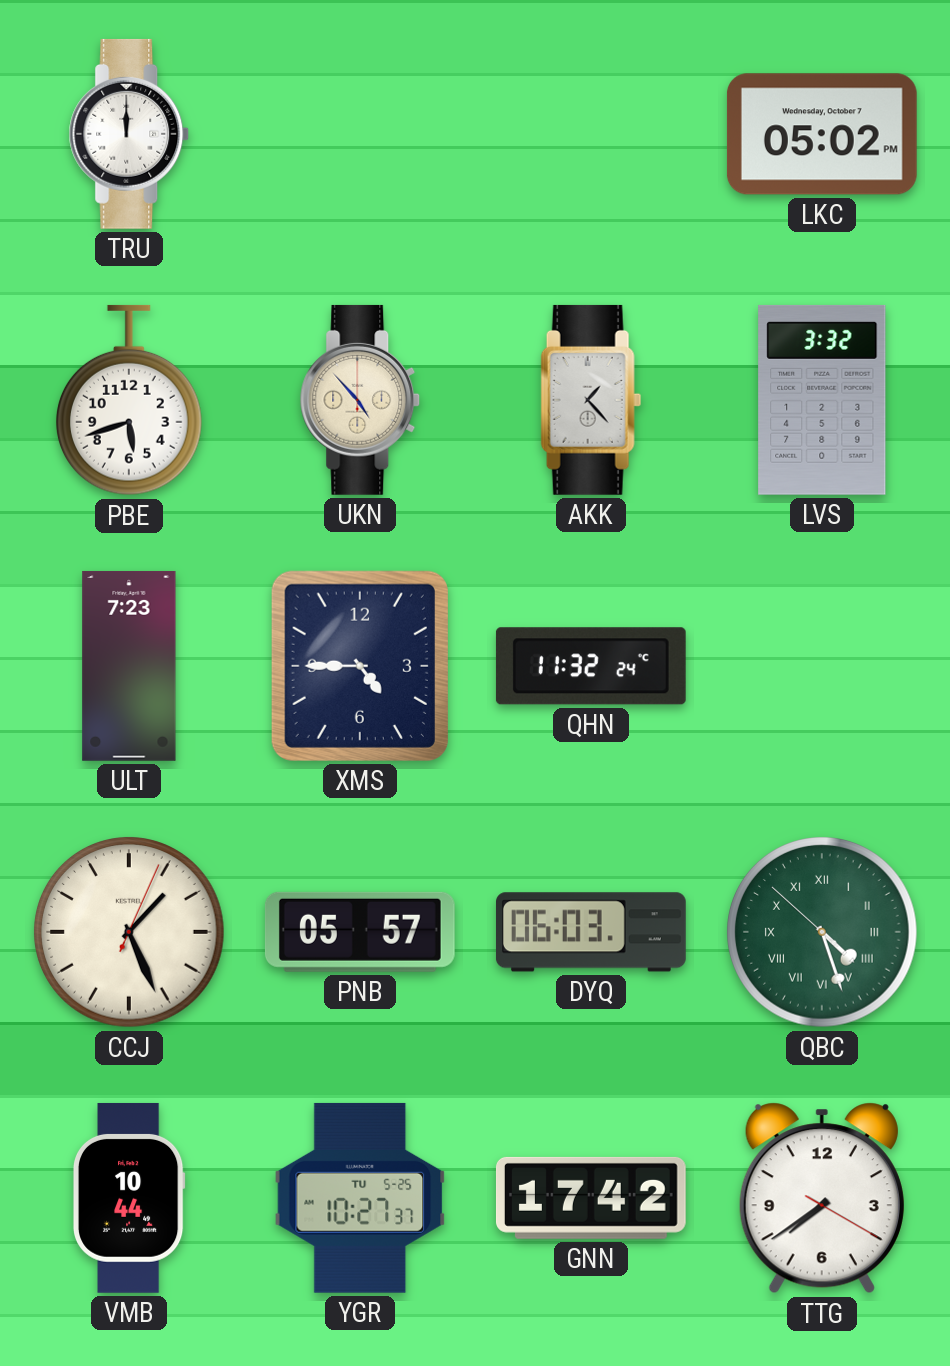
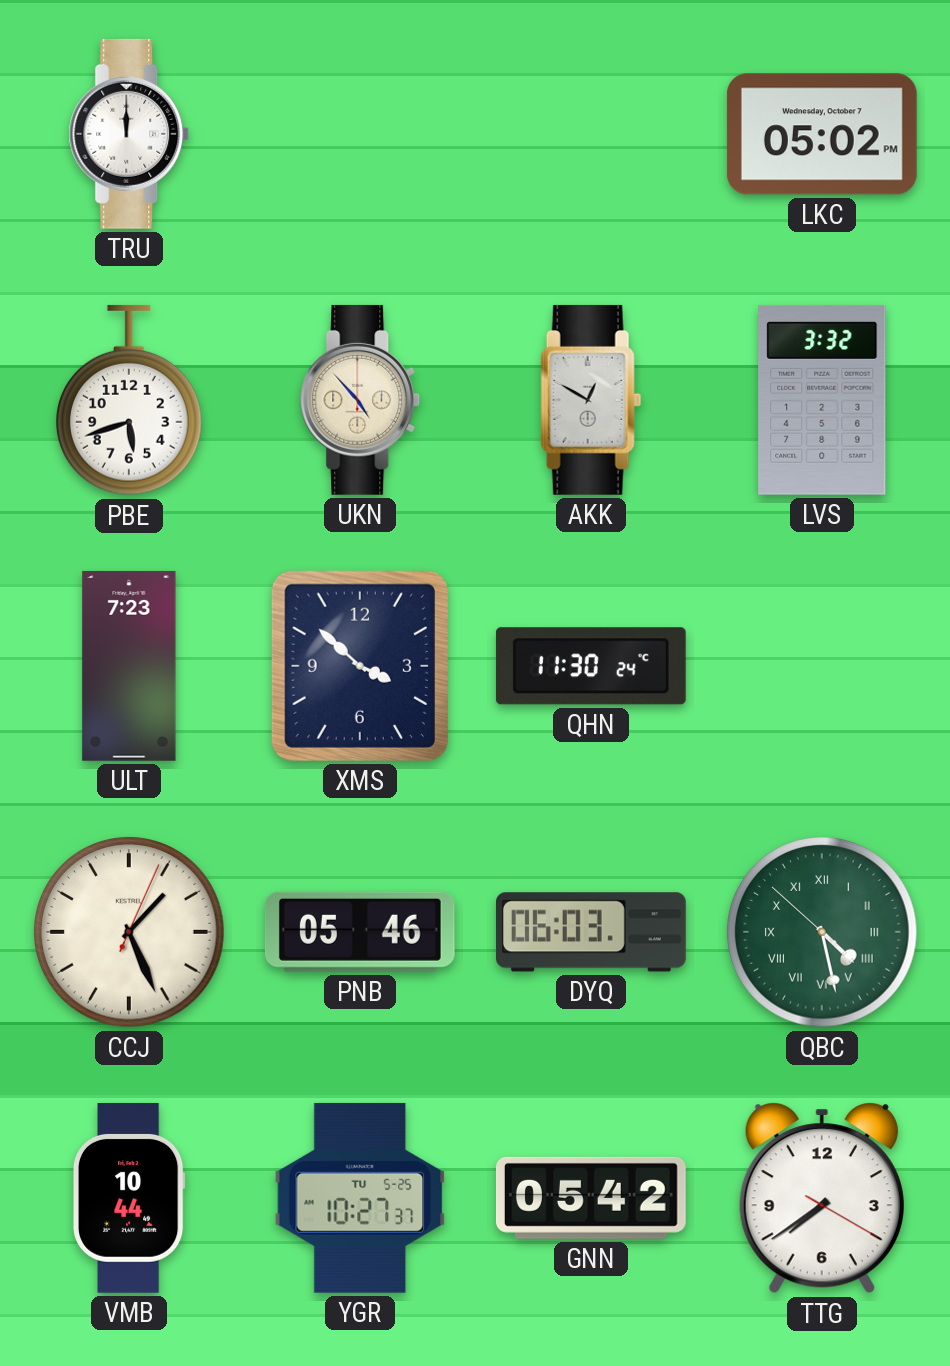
AKK: 1:23 -> 12:50 (591, 400)
XMS: 4:45 -> 3:52 (360, 666)
QHN: 11:32 -> 11:30 (591, 666)
PNB: 05:57 -> 05:46 (360, 932)
QBC: 4:26 -> 4:27 (822, 932)
GNN: 17:42 -> 05:42 (591, 1198)
